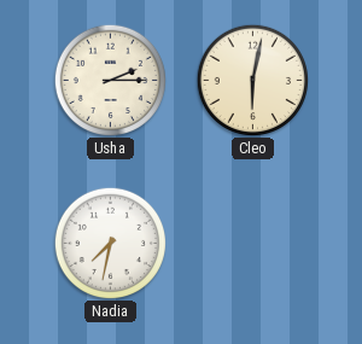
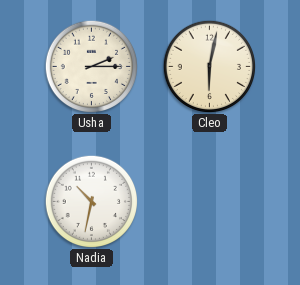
Nadia: 7:32 -> 10:32 (91, 201)
